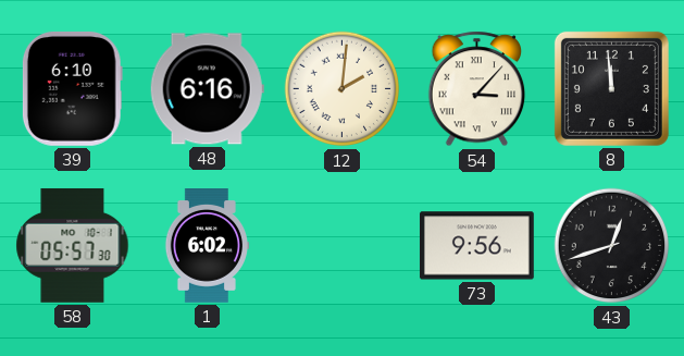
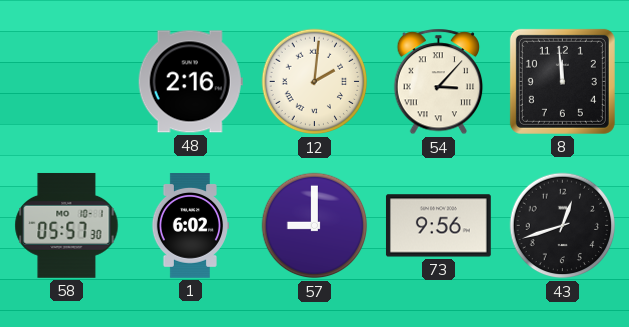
39: 6:10 -> none (72, 88)
48: 6:16 -> 2:16 (190, 82)
57: none -> 9:00 (315, 226)
